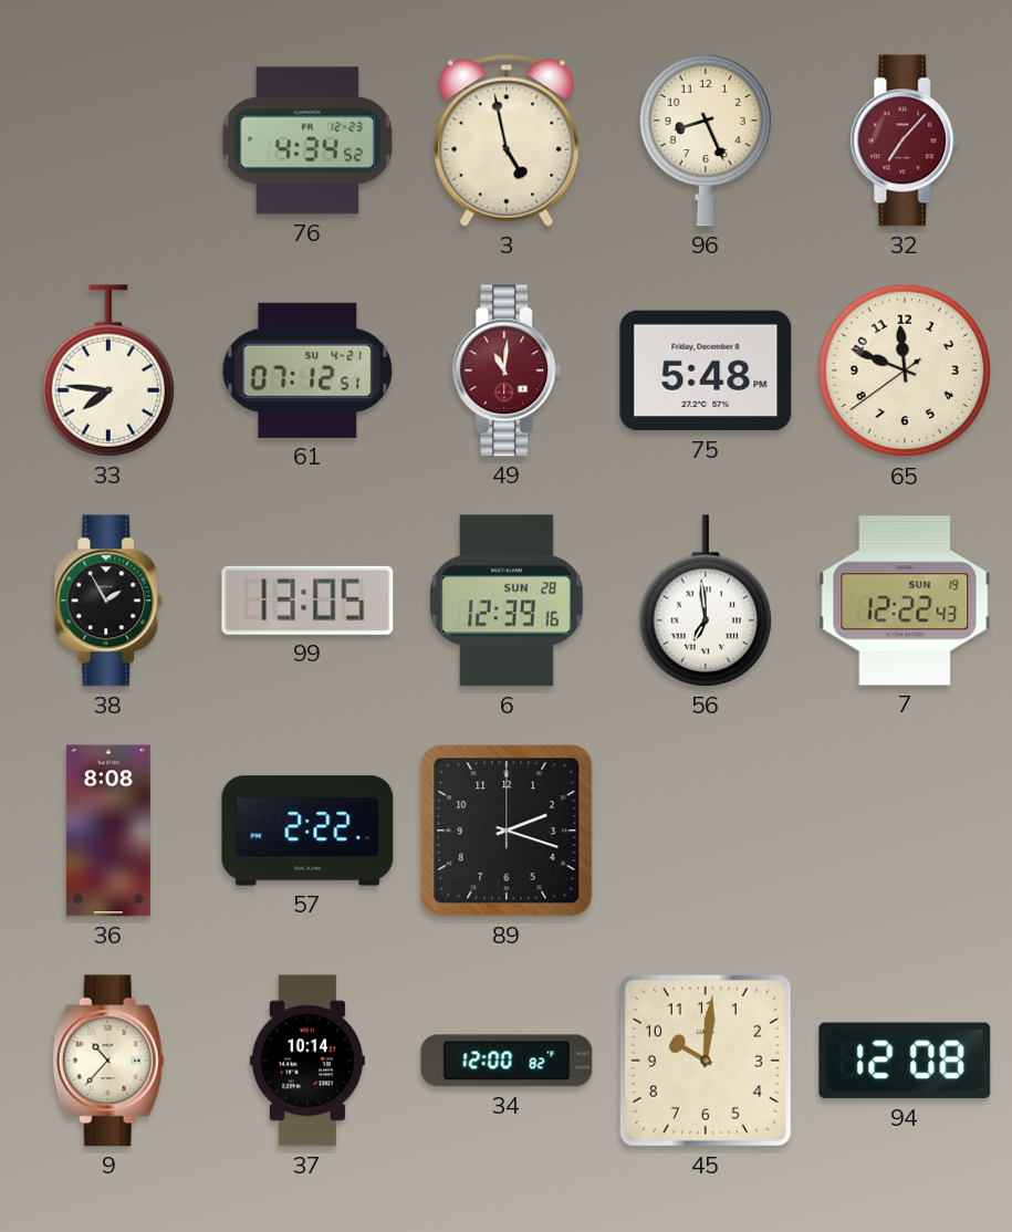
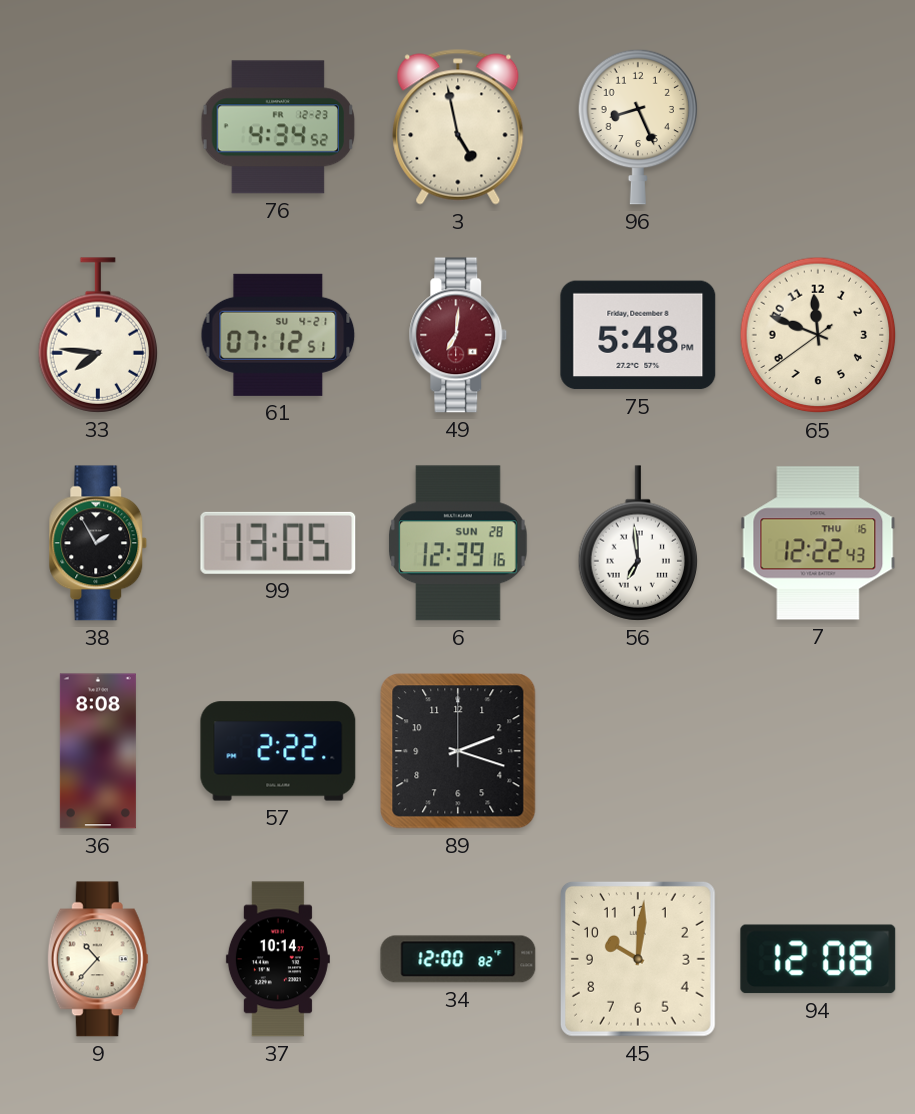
32: 7:07 -> none (905, 140)
49: 11:01 -> 7:01 (458, 335)
7 date: SUN 19 -> THU 16 (818, 543)
